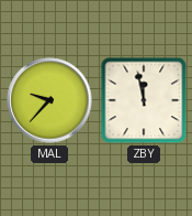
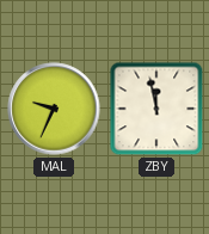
MAL: 9:37 -> 9:34 (54, 109)
